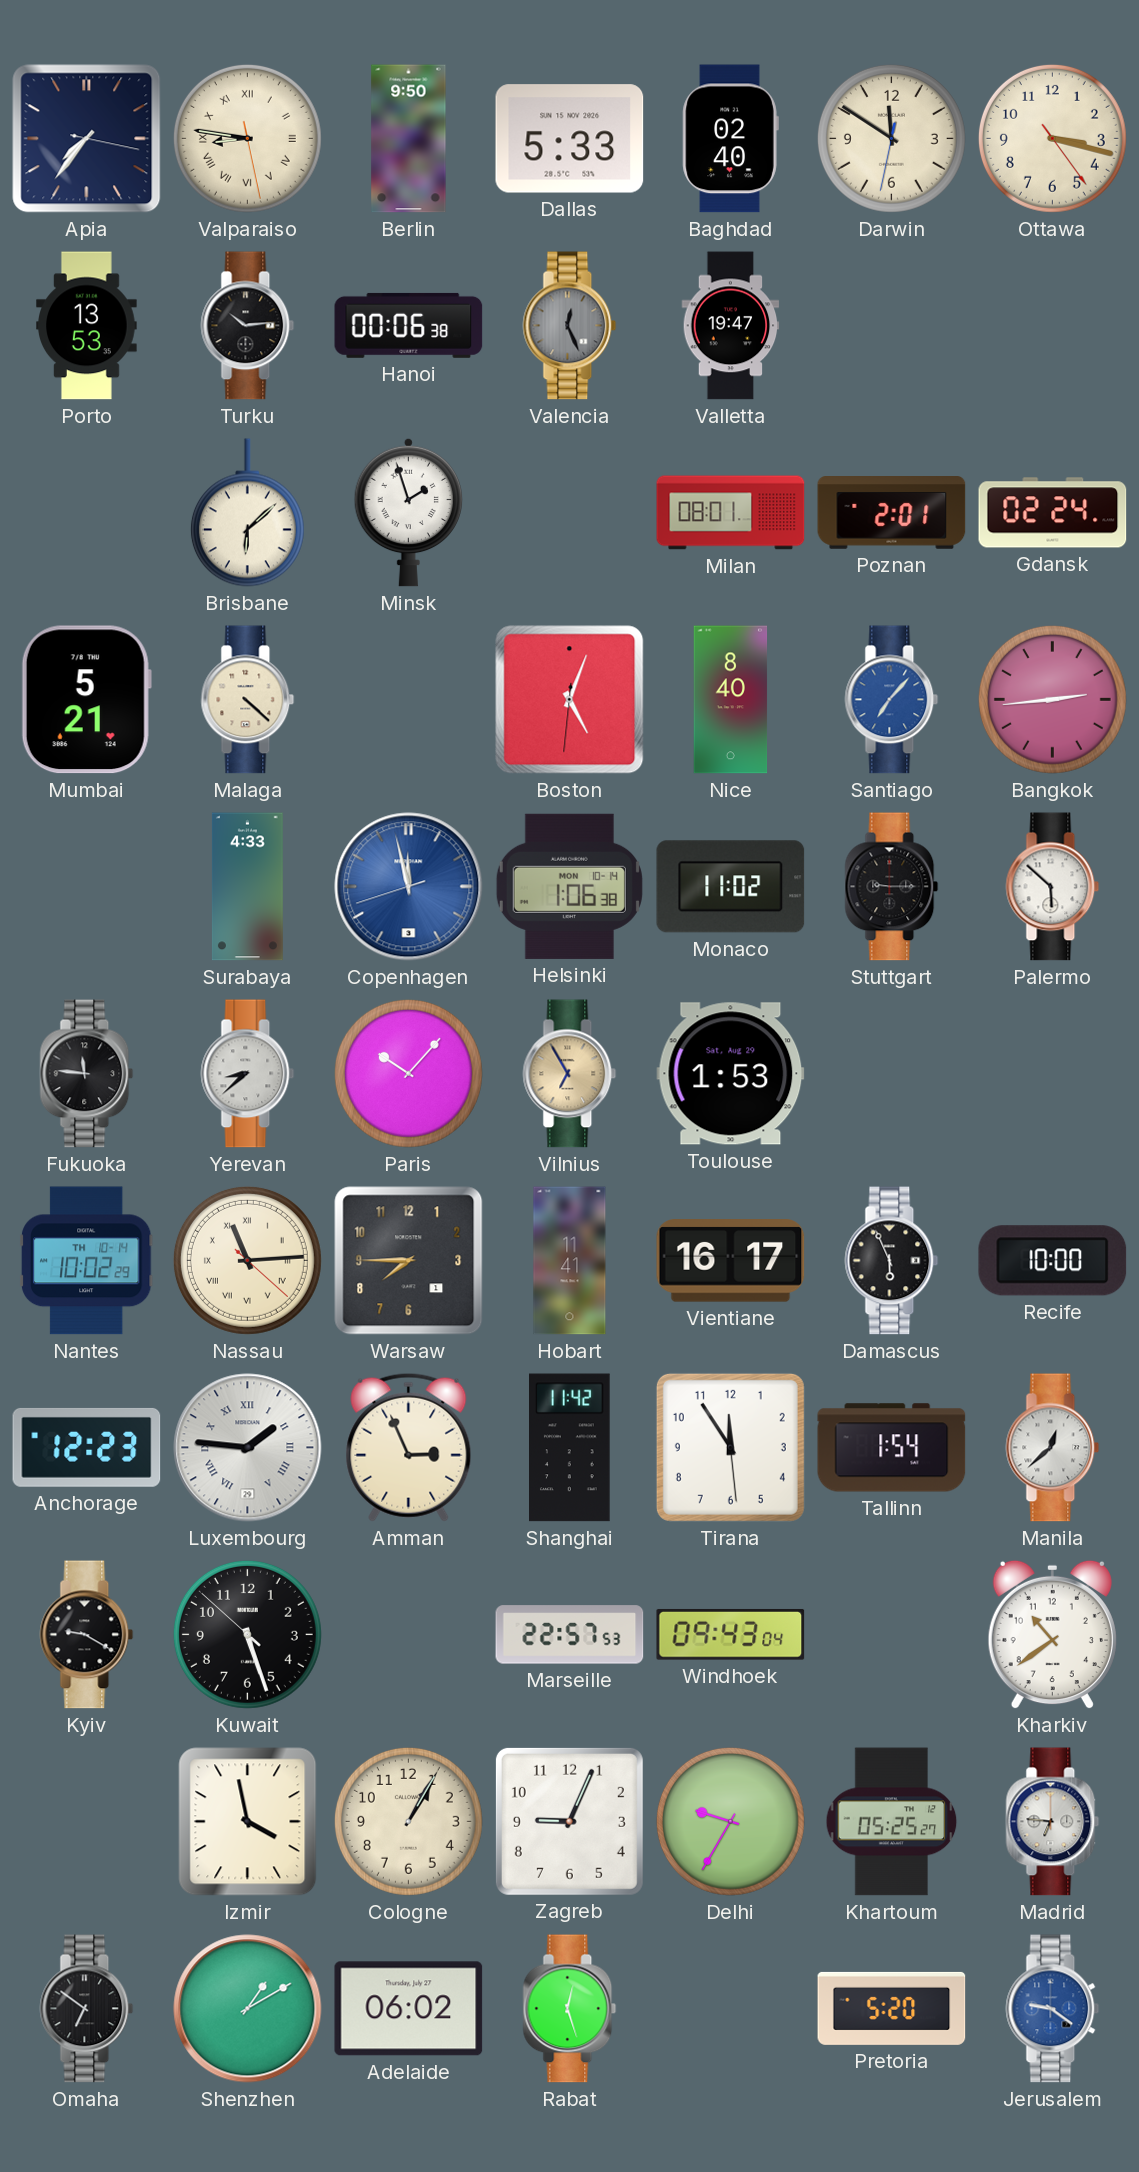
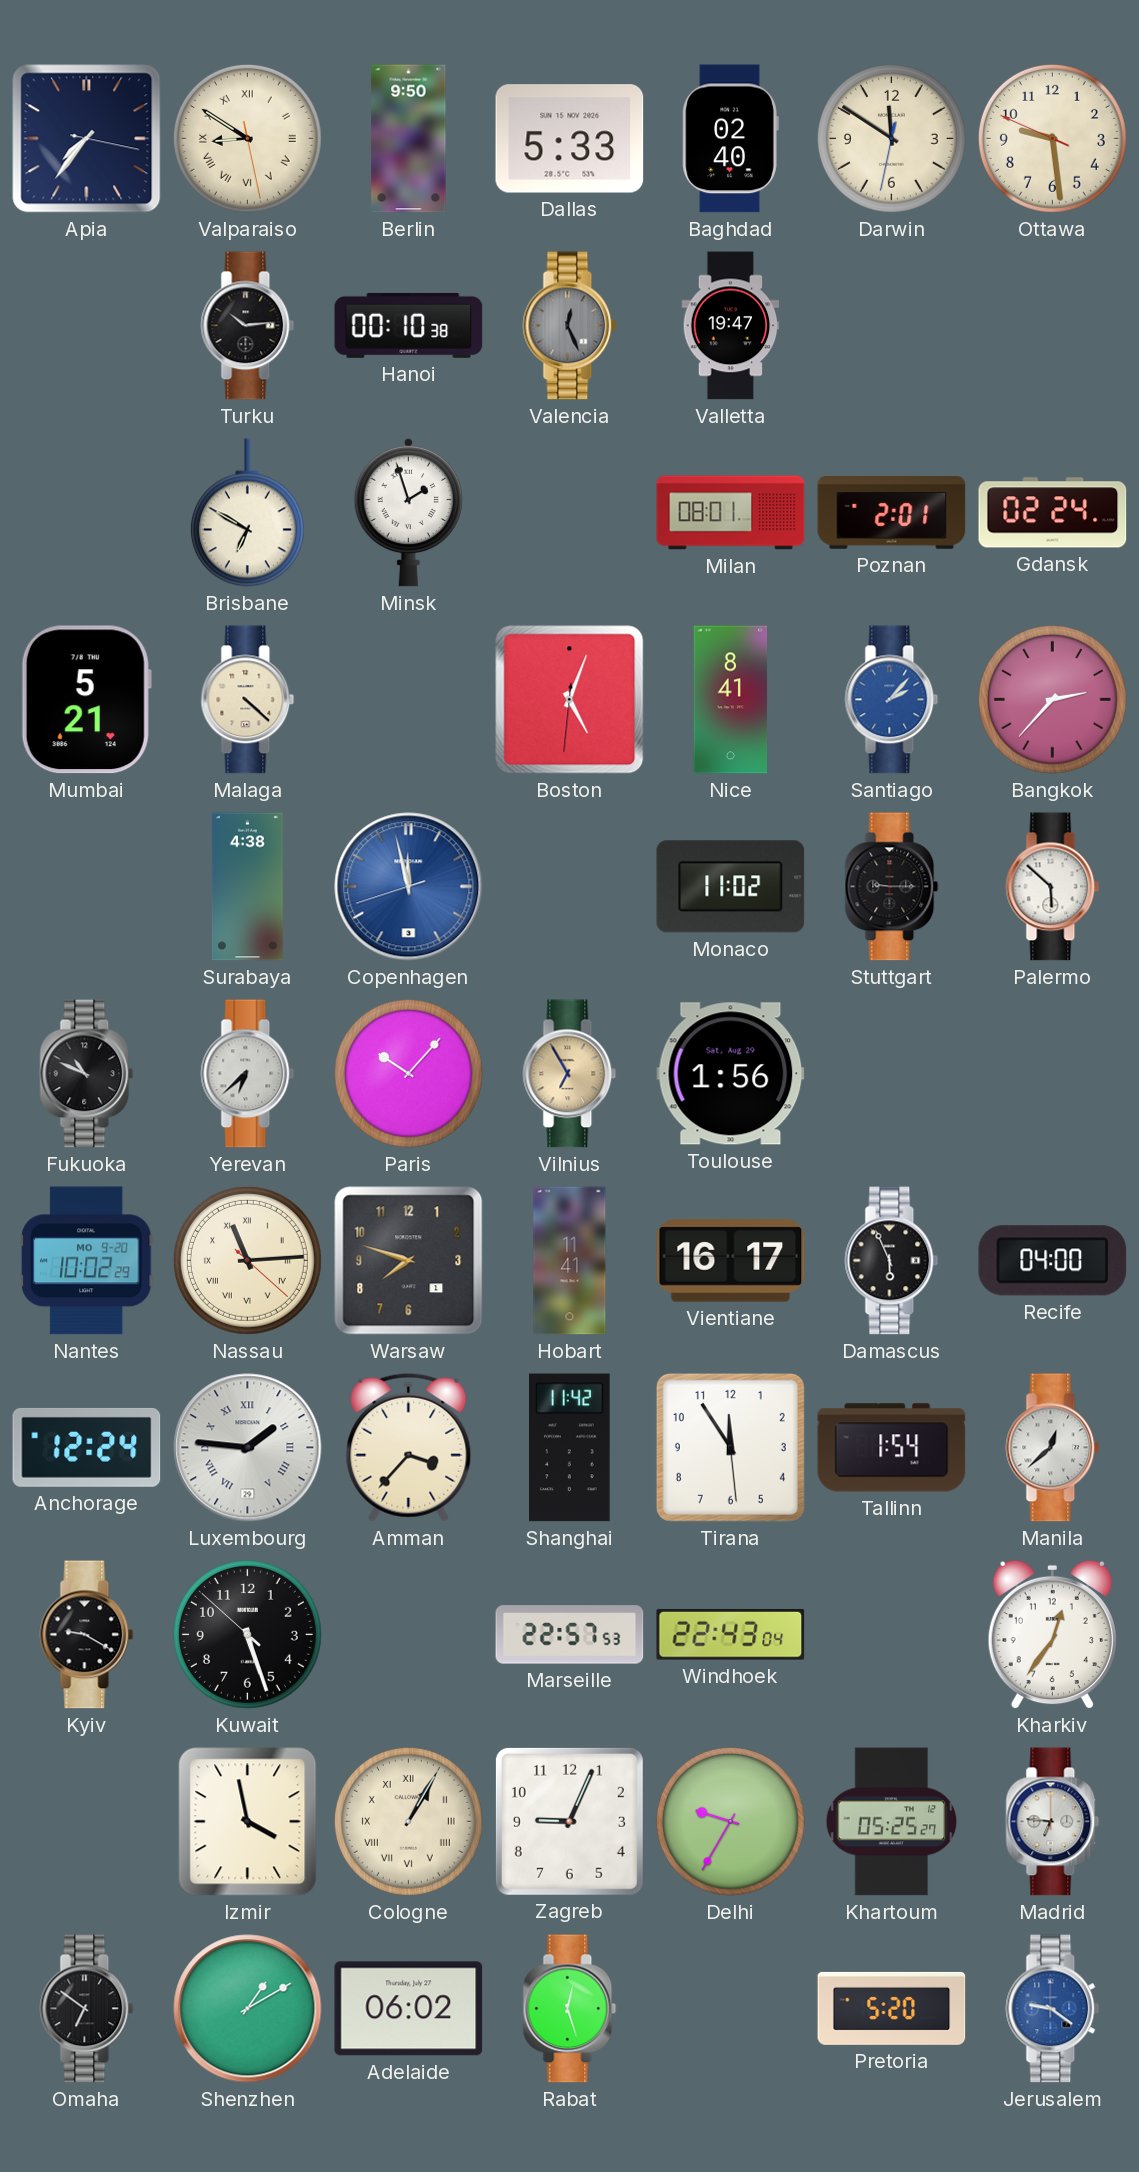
Valparaiso: 8:46 -> 8:50 (247, 138)
Ottawa: 3:17 -> 9:28 (1052, 138)
Porto: 13:53 -> none (87, 326)
Hanoi: 00:06 -> 00:10 (409, 325)
Brisbane: 6:08 -> 6:50 (247, 513)
Nice: 8:40 -> 8:41 (731, 700)
Santiago: 7:07 -> 2:07 (892, 700)
Bangkok: 2:44 -> 2:37 (1052, 699)
Surabaya: 4:33 -> 4:38 (247, 887)
Helsinki: 1:06 -> none (569, 886)
Fukuoka: 11:46 -> 10:49 (87, 1074)
Yerevan: 8:38 -> 6:38 (248, 1074)
Toulouse: 1:53 -> 1:56 (731, 1074)
Nantes date: TH 10-14 -> MO 9-20 (86, 1261)
Warsaw: 7:45 -> 7:48 (409, 1261)
Recife: 10:00 -> 04:00 (1053, 1261)
Anchorage: 12:23 -> 12:24 (87, 1447)
Amman: 2:56 -> 3:37 (409, 1447)
Windhoek: 09:43 -> 22:43 (731, 1634)
Kharkiv: 10:39 -> 12:36 (1052, 1635)
Cologne numerals: Arabic -> Roman (408, 1821)
